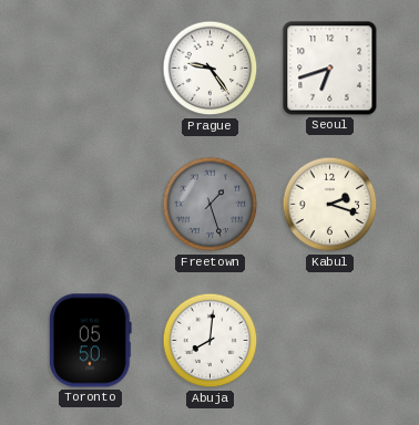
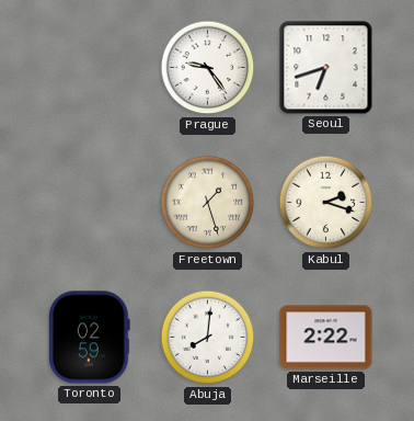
Freetown dial: grey -> cream (208, 203)
Toronto: 05:50 -> 02:59 (90, 338)
Marseille: none -> 2:22 (326, 338)
